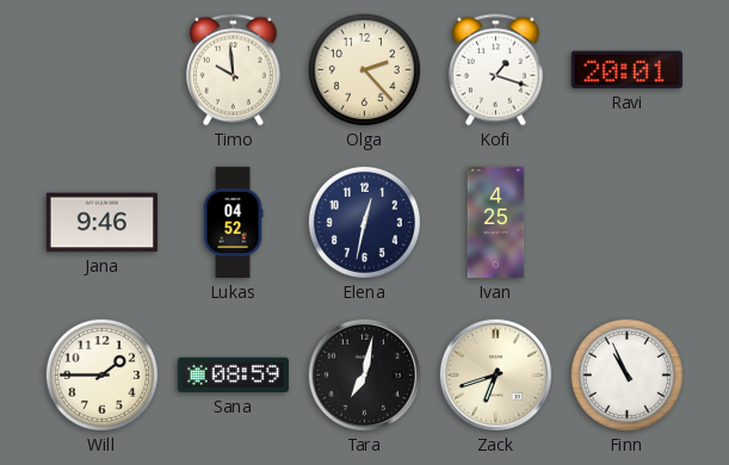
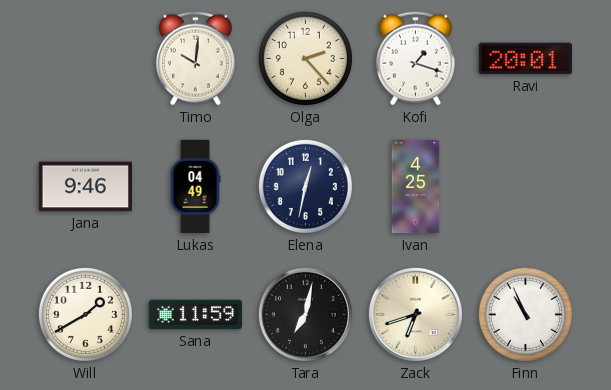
Timo: 9:59 -> 10:01 (195, 59)
Lukas: 04:52 -> 04:49 (195, 187)
Will: 1:45 -> 1:40 (85, 314)
Sana: 08:59 -> 11:59 (196, 315)
